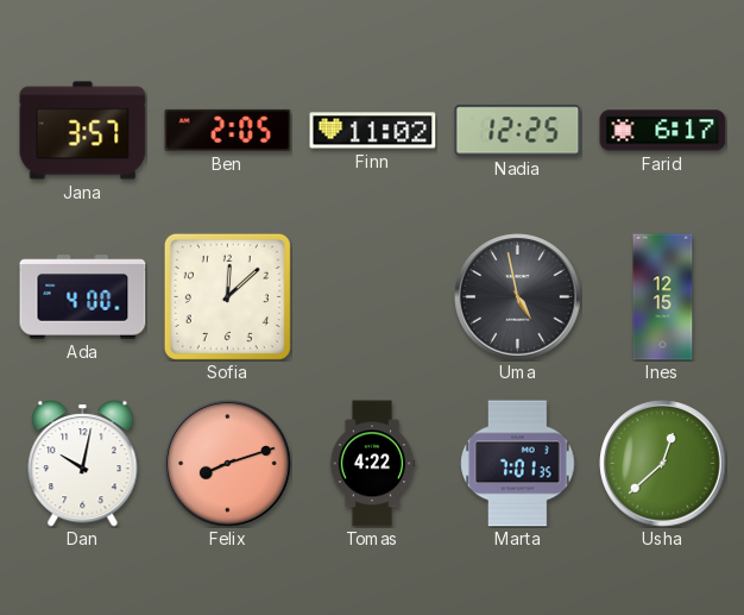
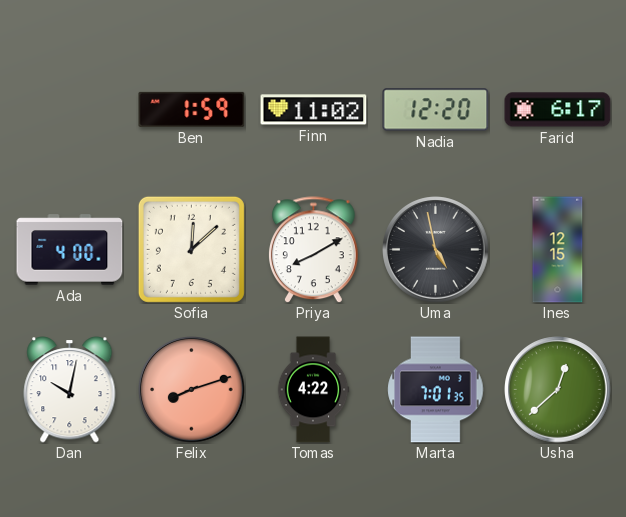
Jana: 3:57 -> none (83, 131)
Ben: 2:05 -> 1:59 (192, 109)
Nadia: 12:25 -> 12:20 (436, 110)
Priya: none -> 8:10 (313, 250)
